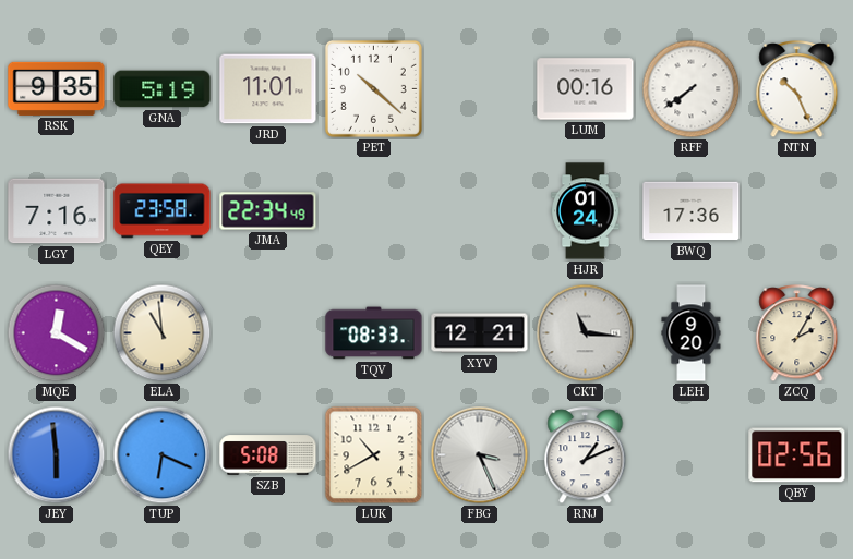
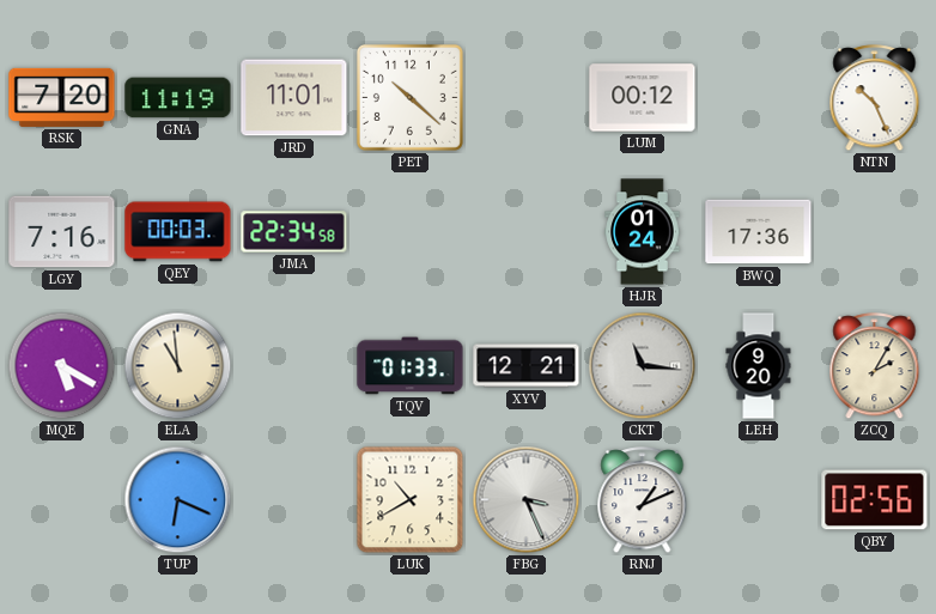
RSK: 9:35 -> 7:20 (62, 97)
GNA: 5:19 -> 11:19 (178, 98)
LUM: 00:16 -> 00:12 (643, 98)
RFF: 7:39 -> none (692, 89)
QEY: 23:58 -> 00:03 (178, 232)
JMA: 22:34:49 -> 22:34:58 (294, 232)
MQE: 12:20 -> 5:20 (62, 366)
TQV: 08:33 -> 01:33 (411, 366)
JEY: 5:59 -> none (57, 455)
SZB: 5:08 -> none (268, 455)
